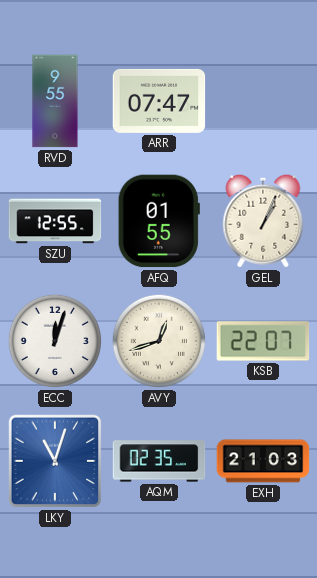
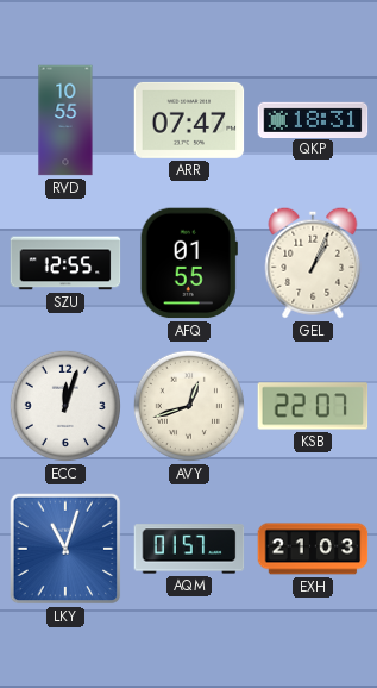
RVD: 9:55 -> 10:55 (65, 120)
QKP: none -> 18:31 (313, 119)
AQM: 02:35 -> 01:57 (189, 549)
